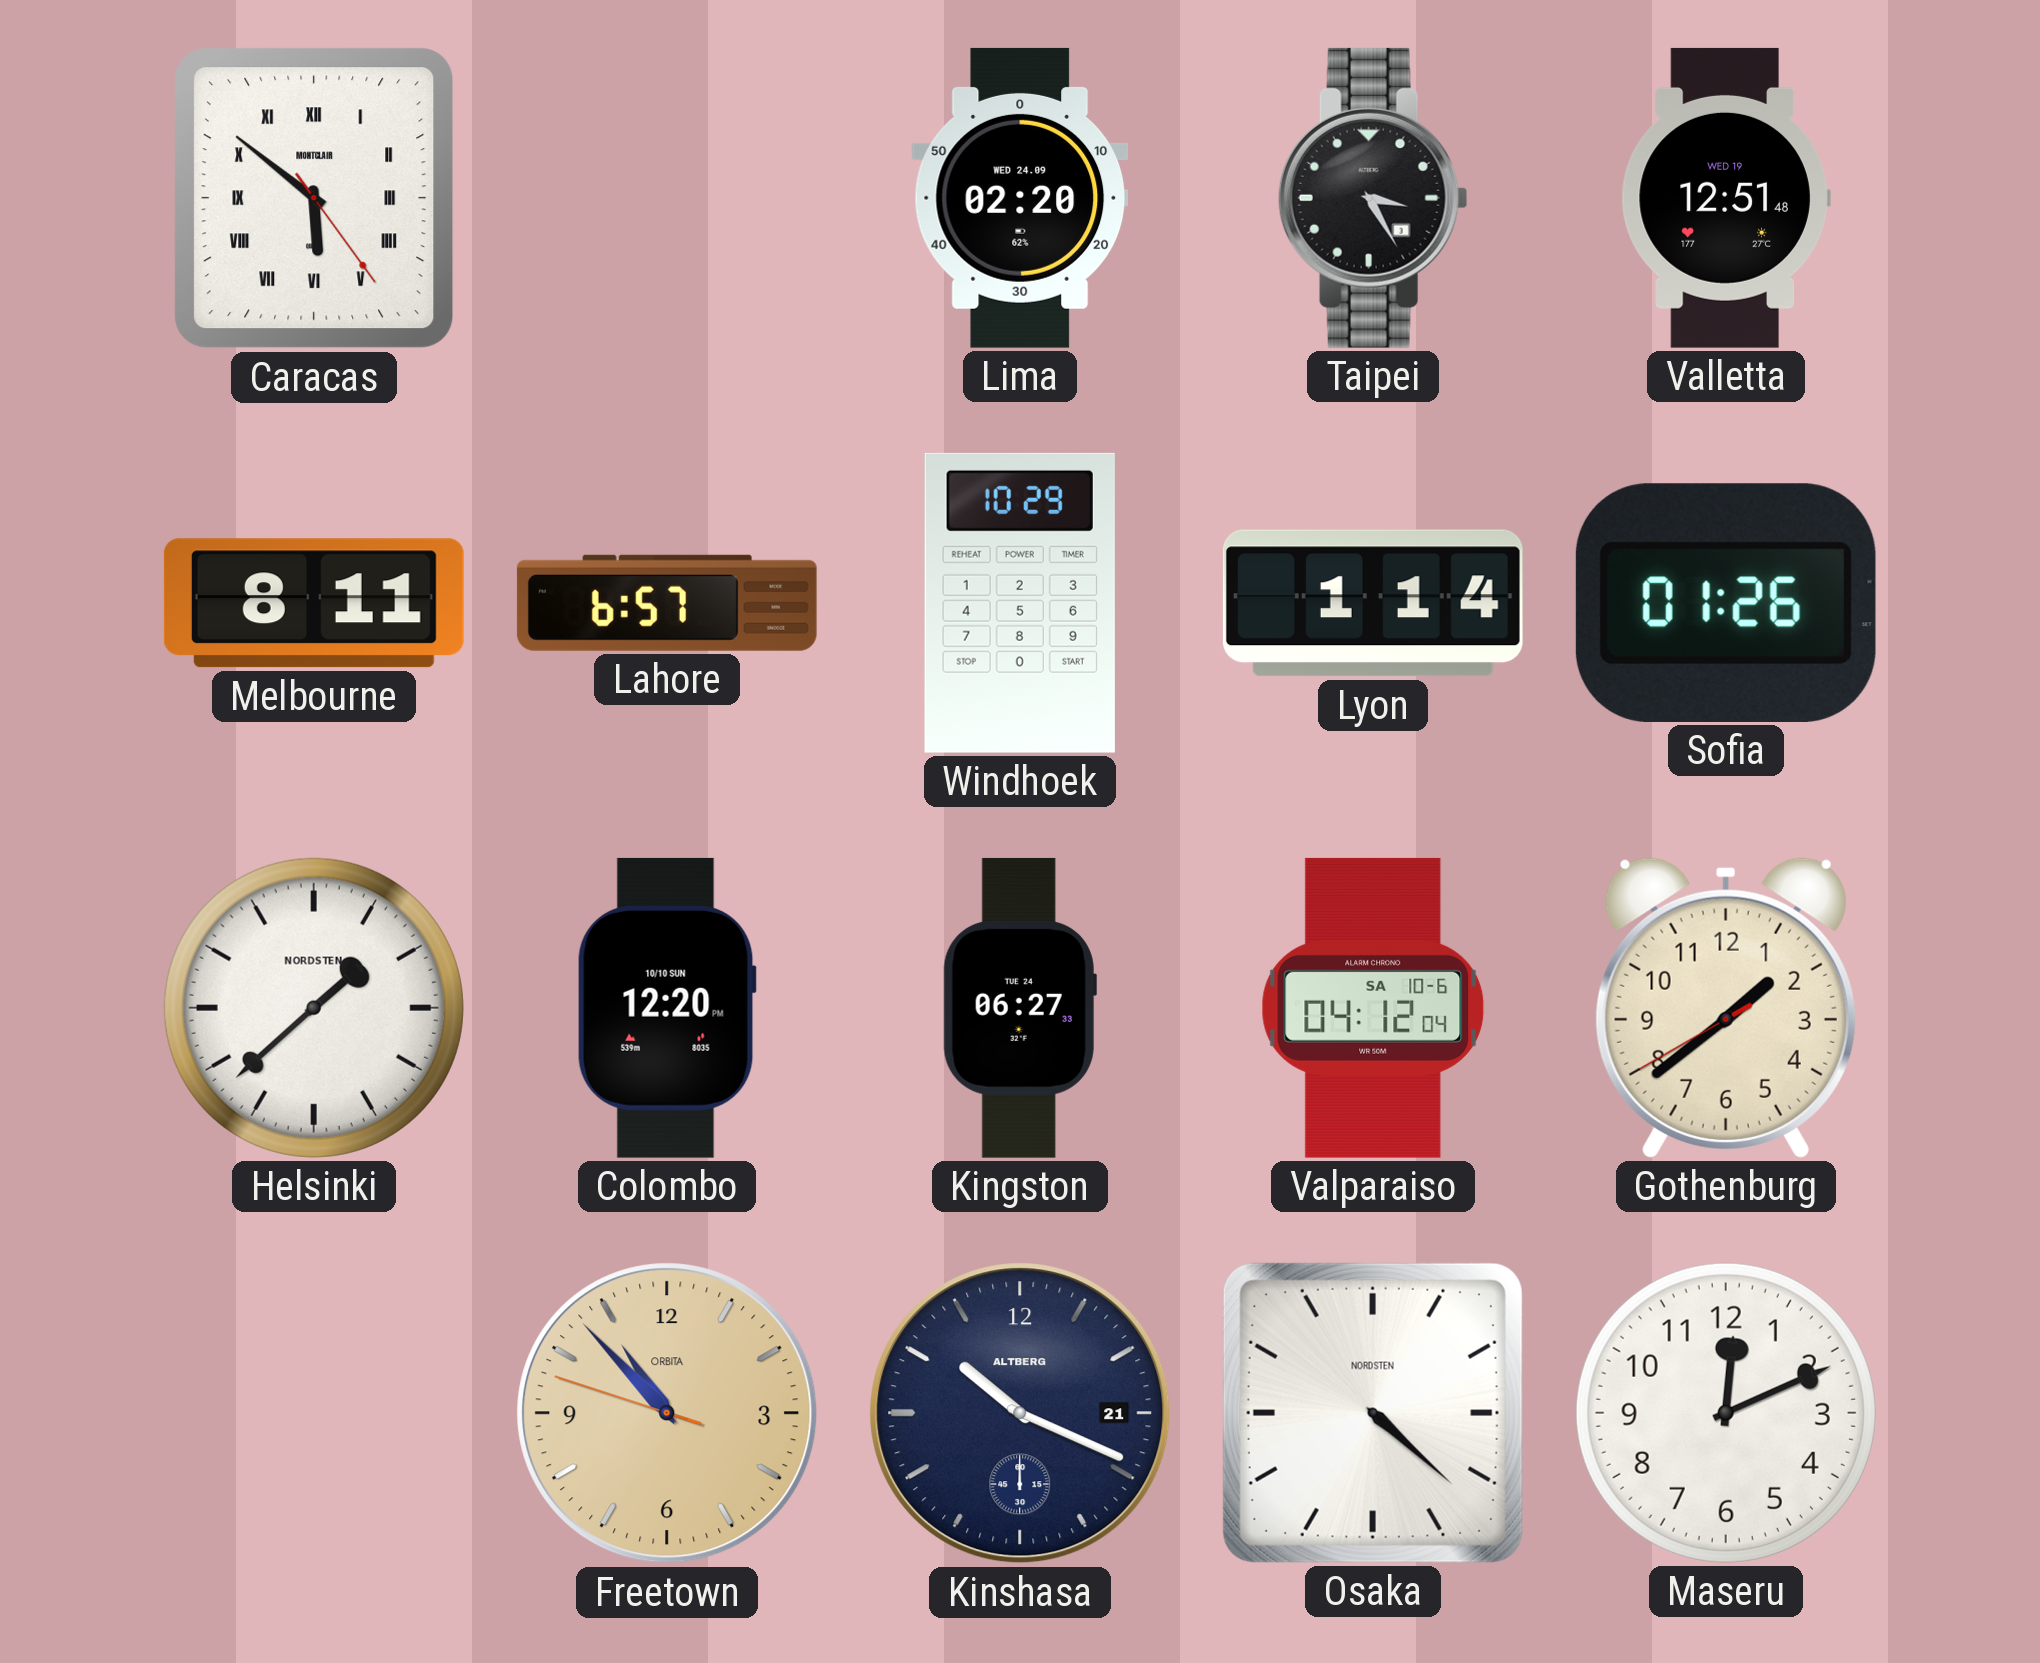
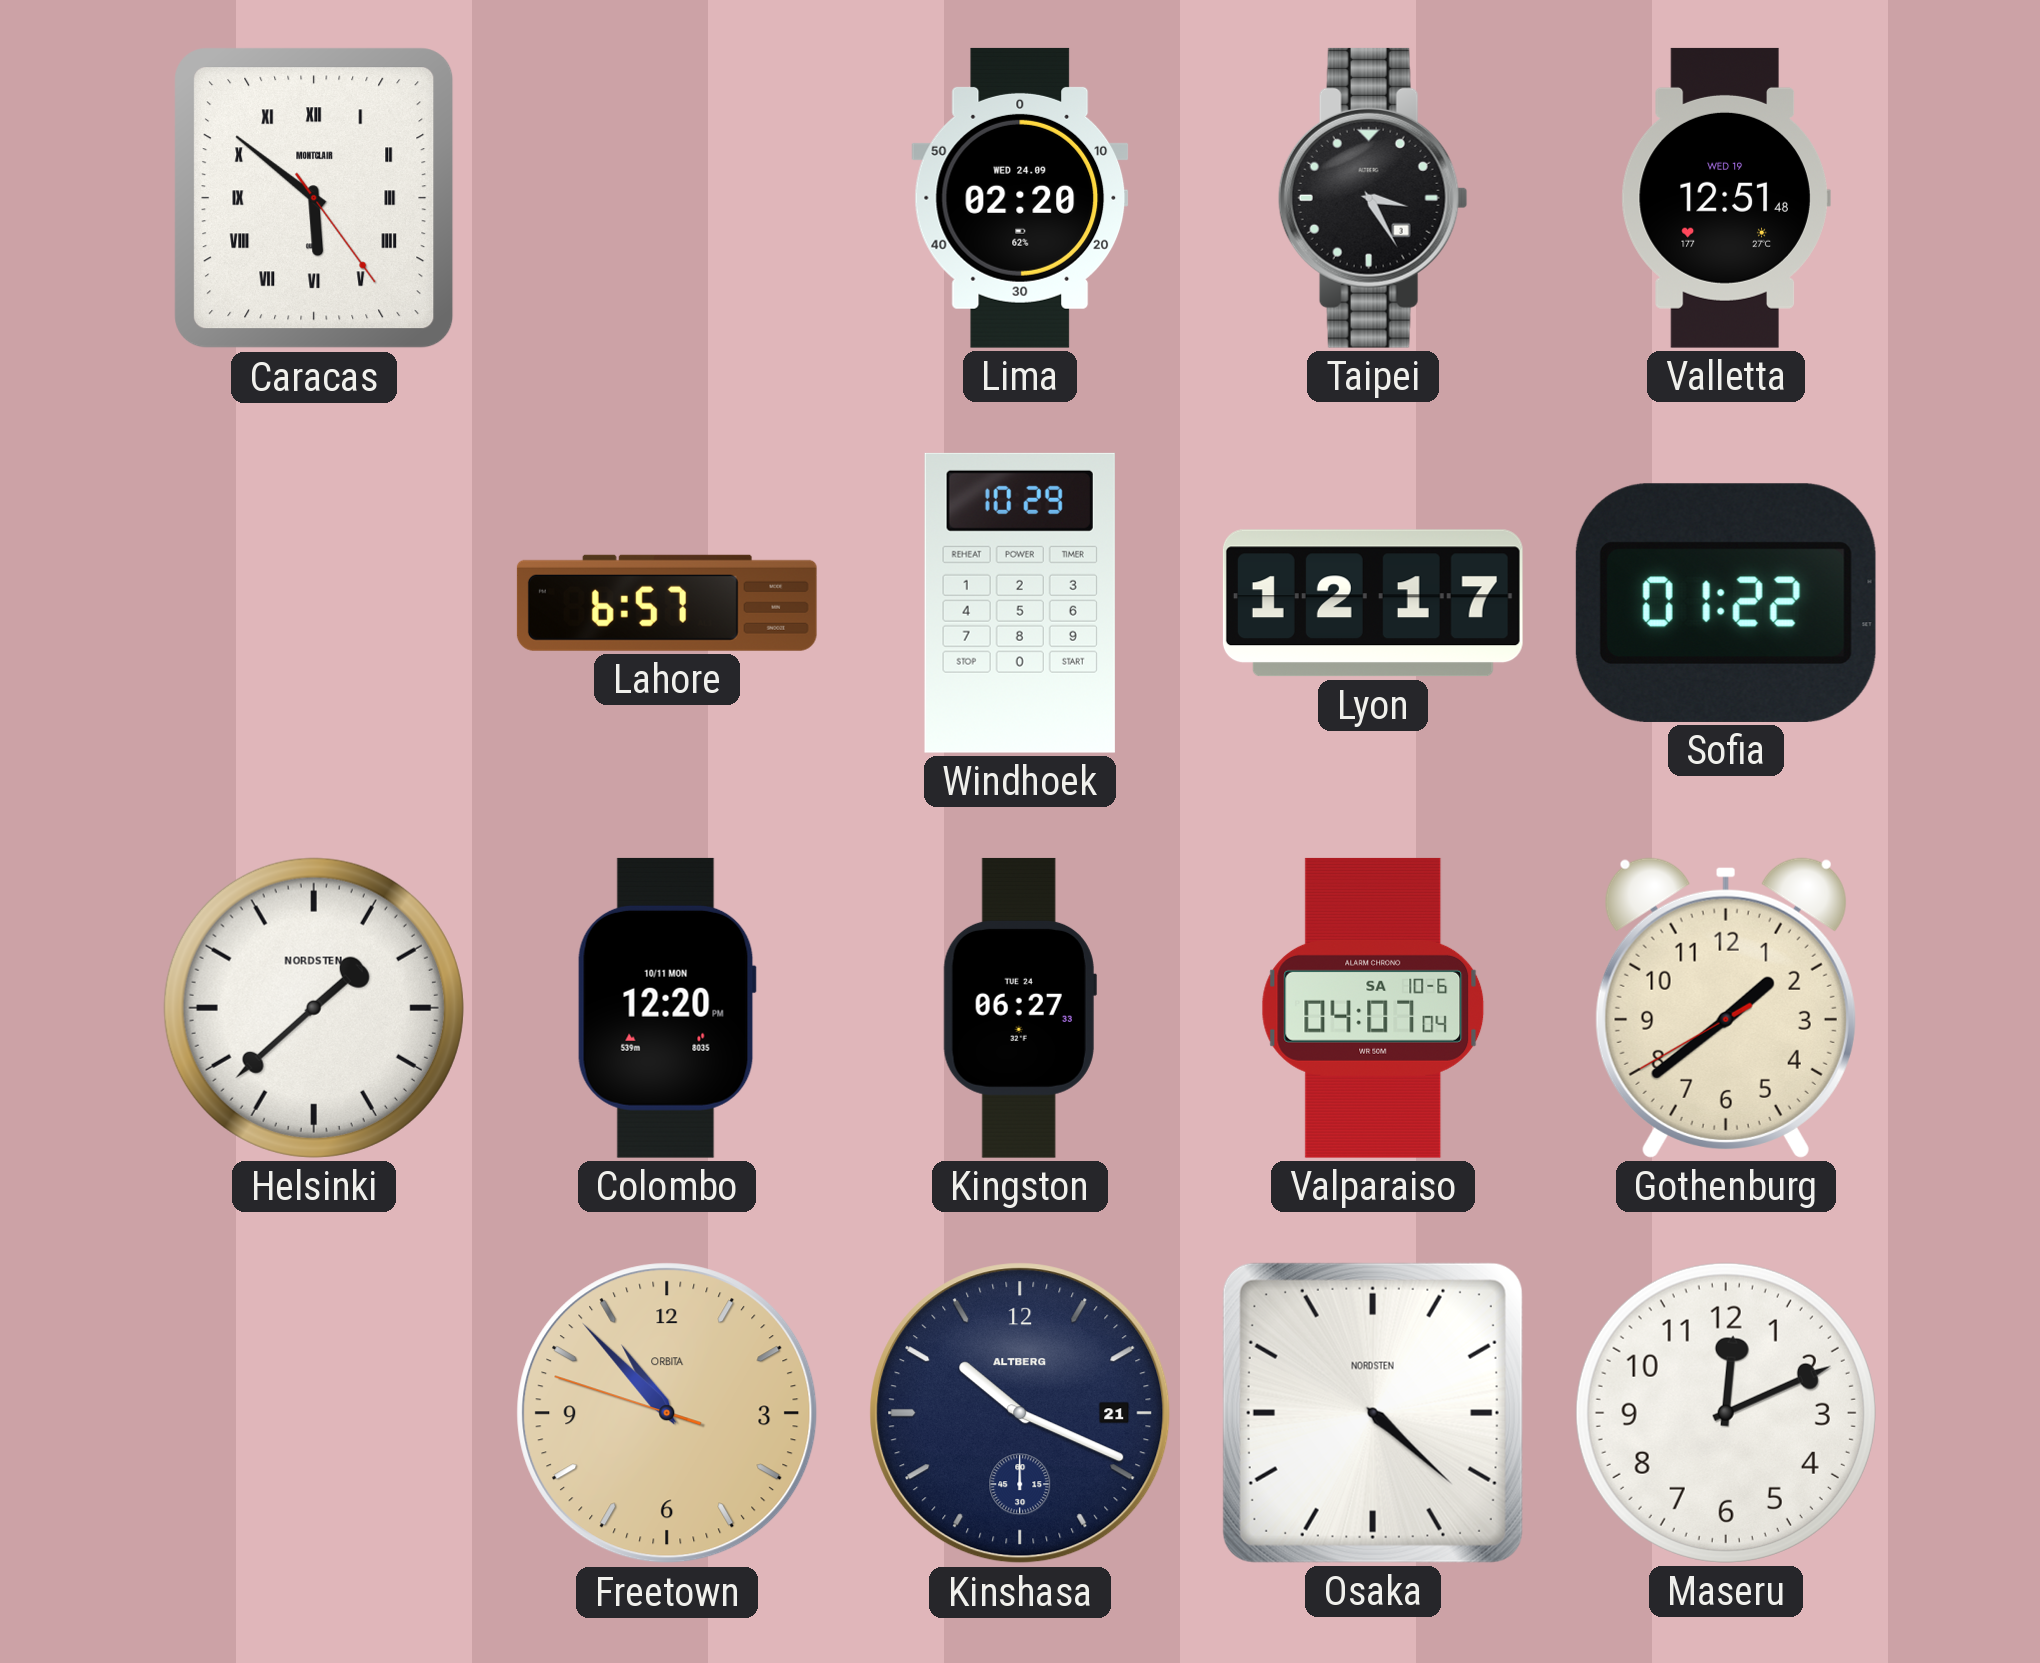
Melbourne: 8:11 -> none (314, 603)
Lyon: 1:14 -> 12:17 (1373, 603)
Sofia: 01:26 -> 01:22 (1726, 603)
Colombo date: 10/10 SUN -> 10/11 MON (667, 1008)
Valparaiso: 04:12 -> 04:07 (1373, 1008)
